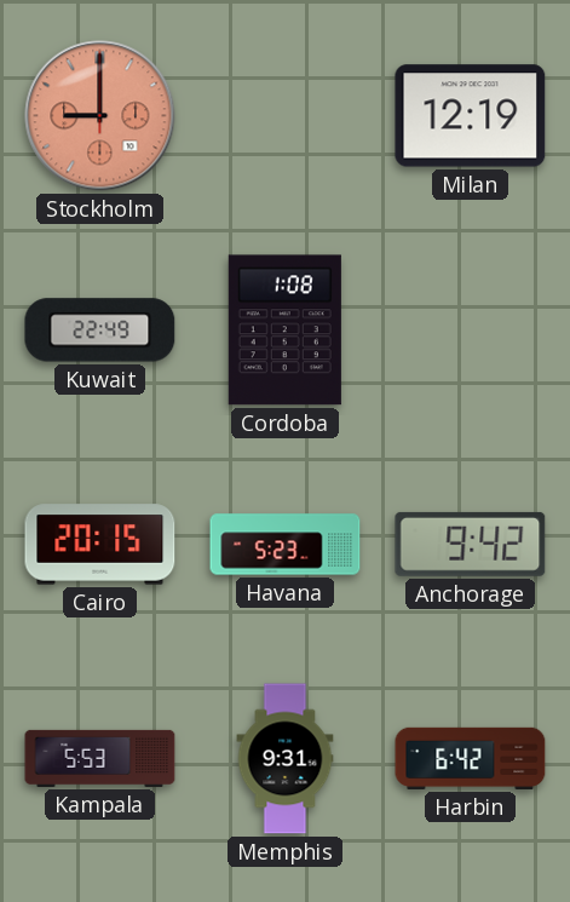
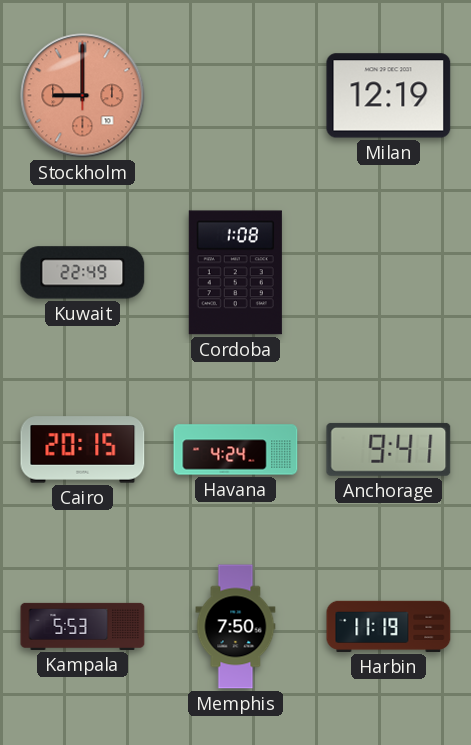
Havana: 5:23 -> 4:24 (236, 450)
Anchorage: 9:42 -> 9:41 (389, 449)
Memphis: 9:31 -> 7:50 (236, 627)
Harbin: 6:42 -> 11:19 (389, 626)
